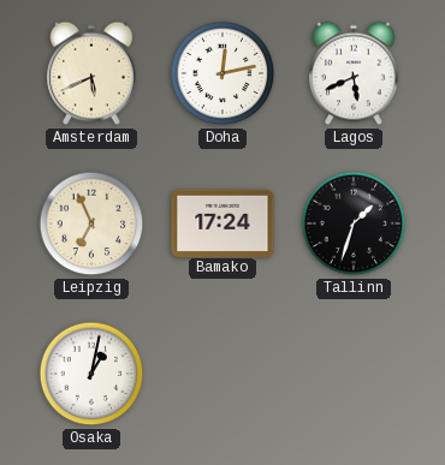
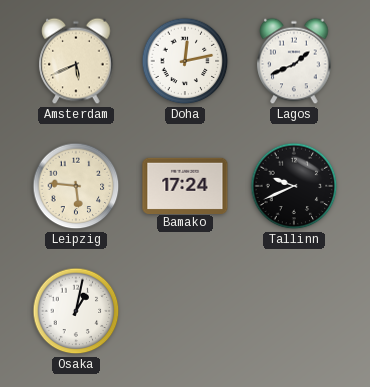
Lagos: 5:41 -> 1:41 (294, 61)
Leipzig: 6:56 -> 5:46 (76, 186)
Tallinn: 1:33 -> 9:41 (294, 186)
